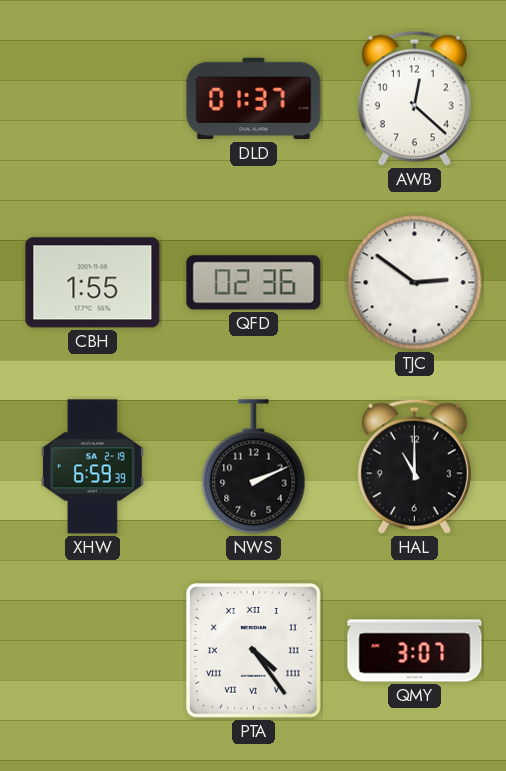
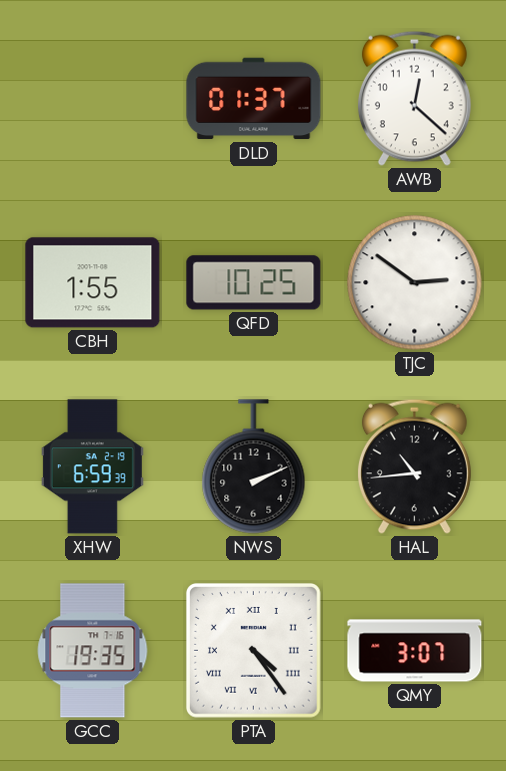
QFD: 02:36 -> 10:25 (254, 283)
HAL: 11:00 -> 10:44 (414, 466)
GCC: none -> 19:35 (93, 651)
